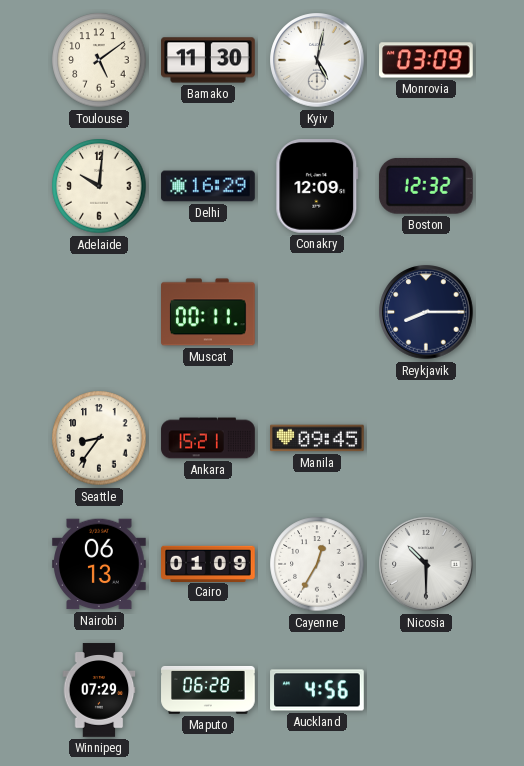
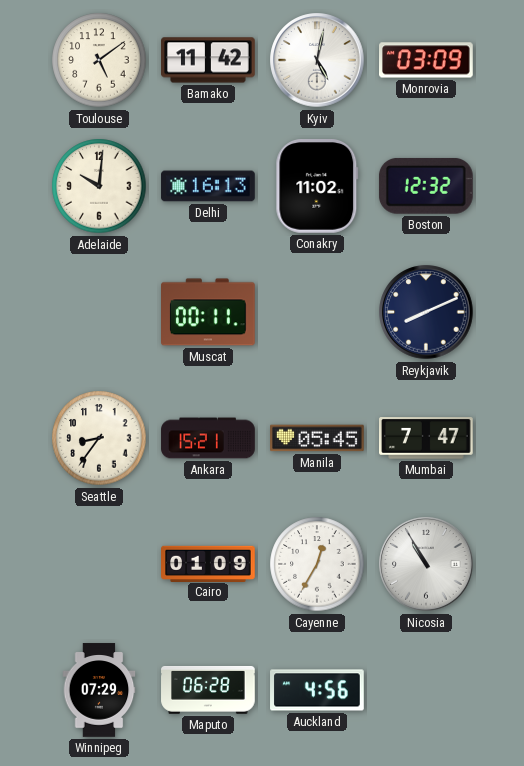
Bamako: 11:30 -> 11:42 (208, 60)
Delhi: 16:29 -> 16:13 (208, 186)
Conakry: 12:09 -> 11:02 (317, 187)
Reykjavik: 8:15 -> 8:11 (426, 312)
Manila: 09:45 -> 05:45 (317, 438)
Mumbai: none -> 7:47 (427, 438)
Nairobi: 06:13 -> none (100, 564)
Nicosia: 10:30 -> 10:55 (426, 564)
